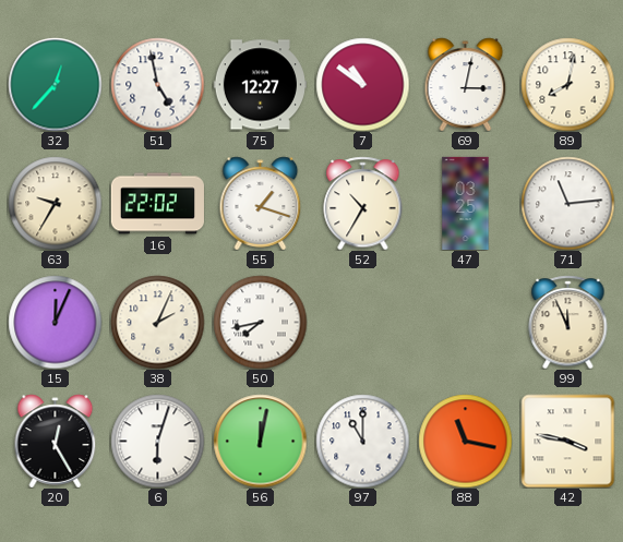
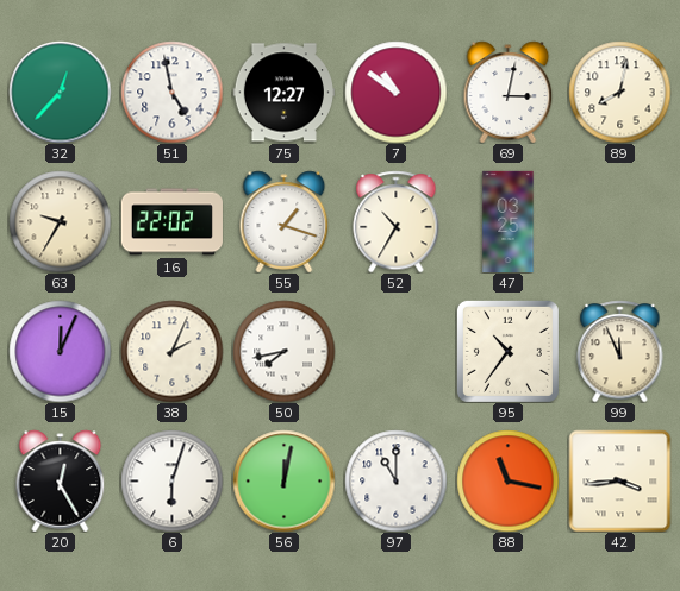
71: 11:14 -> none (567, 203)
95: none -> 10:36 (507, 351)
42: 3:47 -> 3:44 (619, 480)
